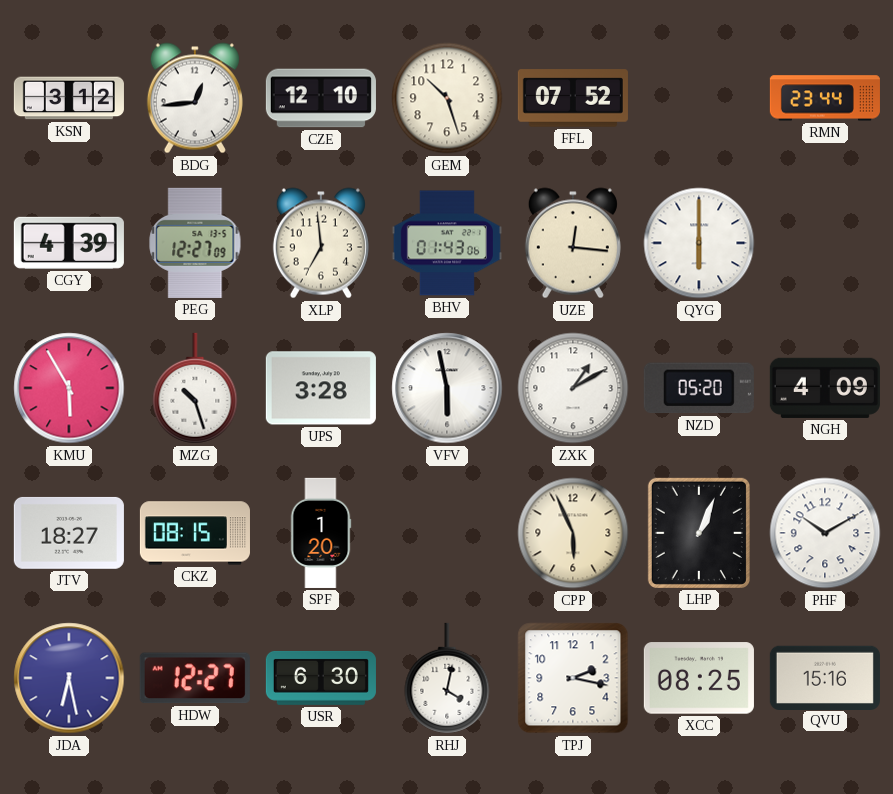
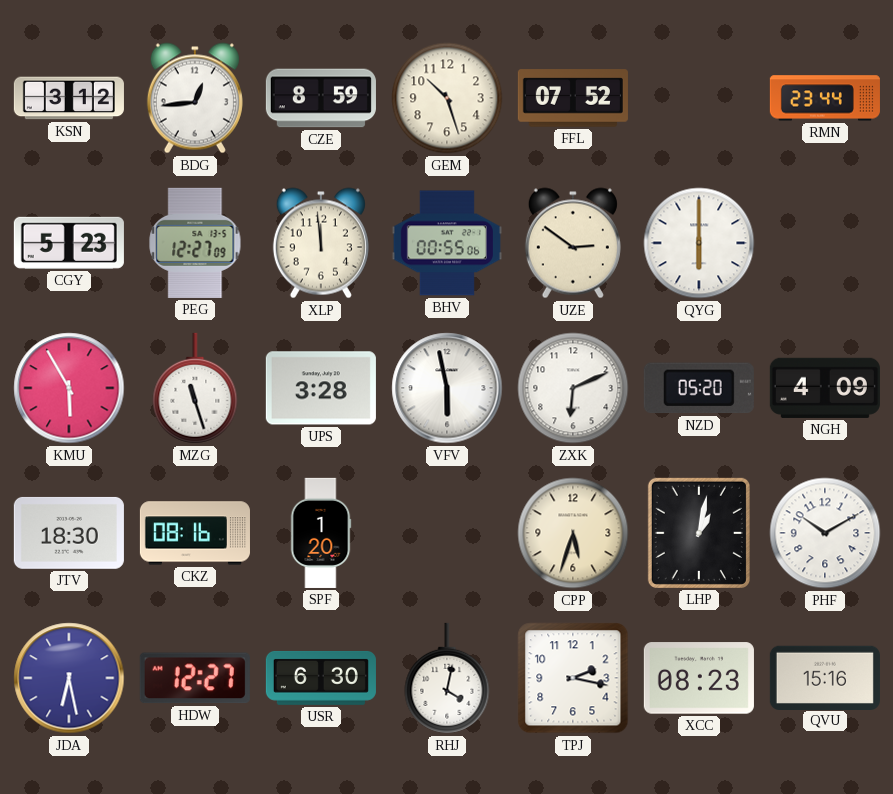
CZE: 12:10 -> 8:59 (321, 98)
CGY: 4:39 -> 5:23 (69, 243)
XLP: 6:59 -> 11:59 (321, 243)
BHV: 01:43 -> 00:55 (447, 243)
UZE: 12:16 -> 2:51 (573, 243)
MZG: 10:27 -> 11:27 (195, 388)
ZXK: 1:10 -> 6:11 (573, 388)
JTV: 18:27 -> 18:30 (69, 533)
CKZ: 08:15 -> 08:16 (195, 533)
CPP: 5:56 -> 5:33 (573, 533)
LHP: 1:04 -> 1:02 (699, 533)
XCC: 08:25 -> 08:23 (699, 678)
